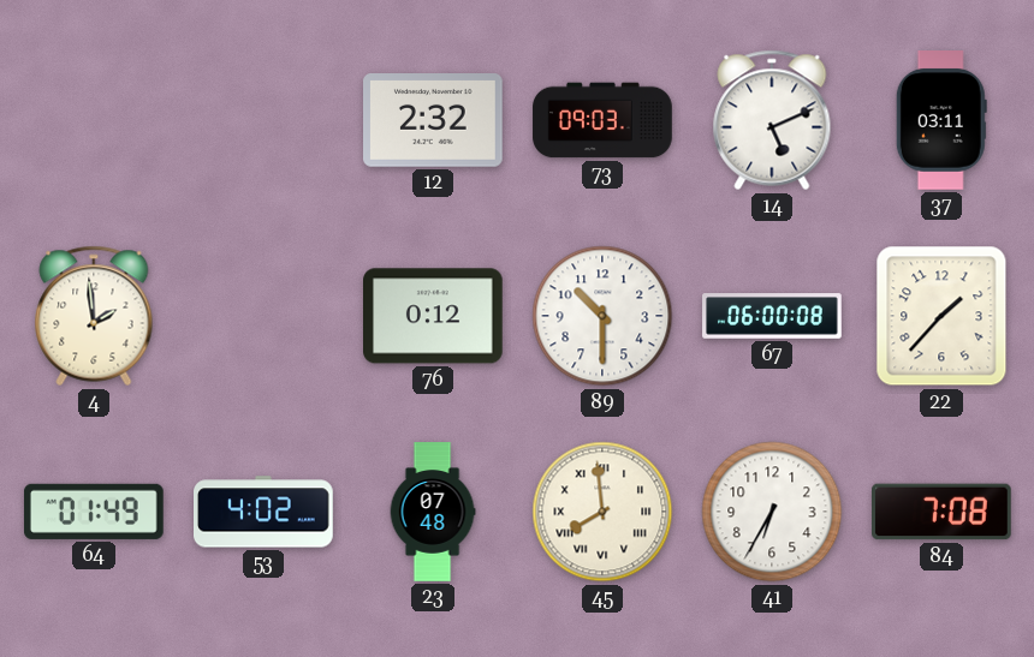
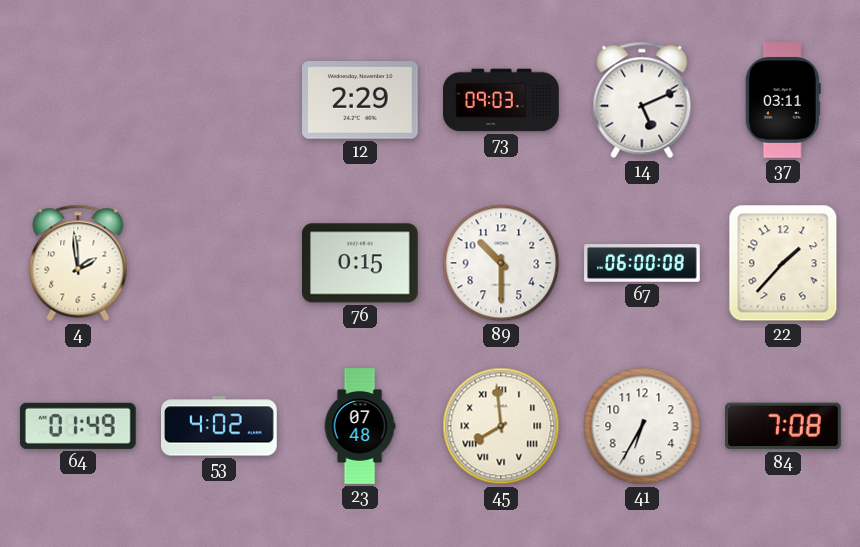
12: 2:32 -> 2:29 (361, 101)
76: 0:12 -> 0:15 (361, 263)
